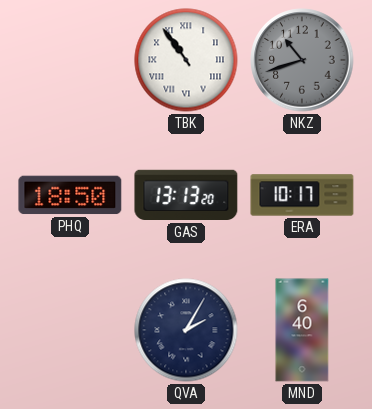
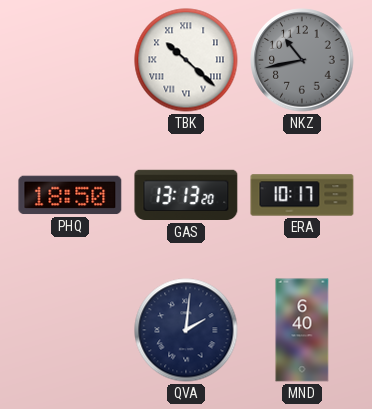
TBK: 10:54 -> 10:22 (186, 60)
NKZ: 10:42 -> 10:43 (302, 60)
QVA: 2:05 -> 2:01 (186, 330)
